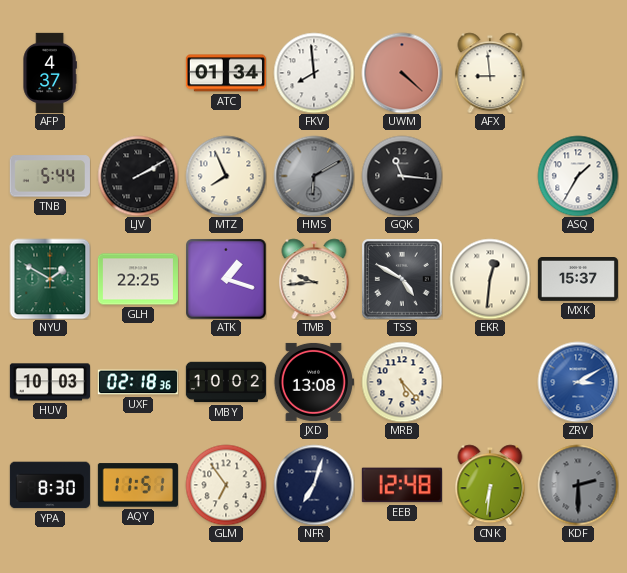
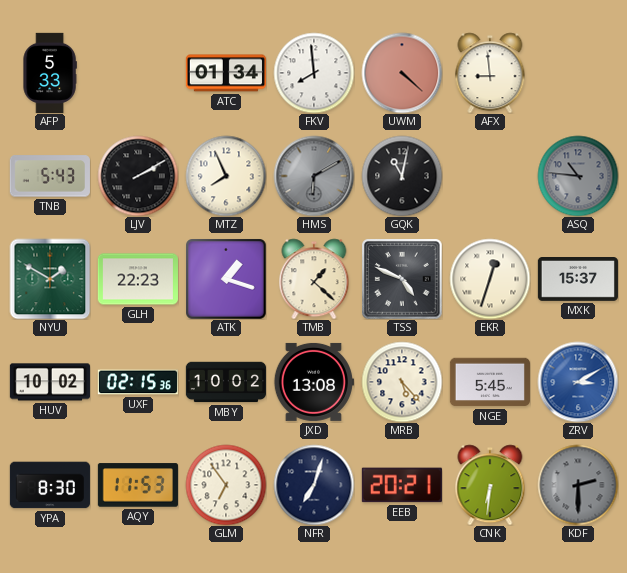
AFP: 4:37 -> 5:33 (50, 72)
TNB: 5:44 -> 5:43 (50, 176)
GQK: 11:16 -> 11:02 (402, 176)
ASQ: 1:35 -> 10:46 (578, 176)
ASQ dial: white -> grey (578, 176)
GLH: 22:25 -> 22:23 (138, 279)
TMB: 9:44 -> 1:22 (314, 279)
TSS: 4:50 -> 4:49 (402, 279)
EKR: 12:31 -> 12:33 (490, 279)
HUV: 10:03 -> 10:02 (50, 382)
UXF: 02:18 -> 02:15 (137, 382)
NGE: none -> 5:45 (490, 382)
AQY: 11:51 -> 11:53 (138, 485)
EEB: 12:48 -> 20:21 (402, 485)
